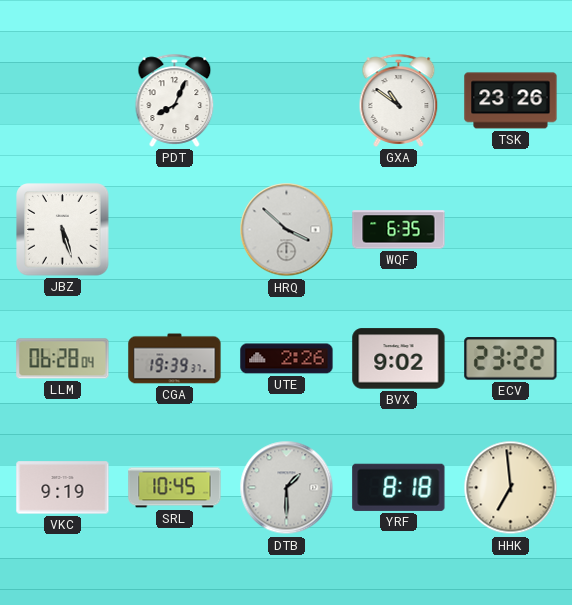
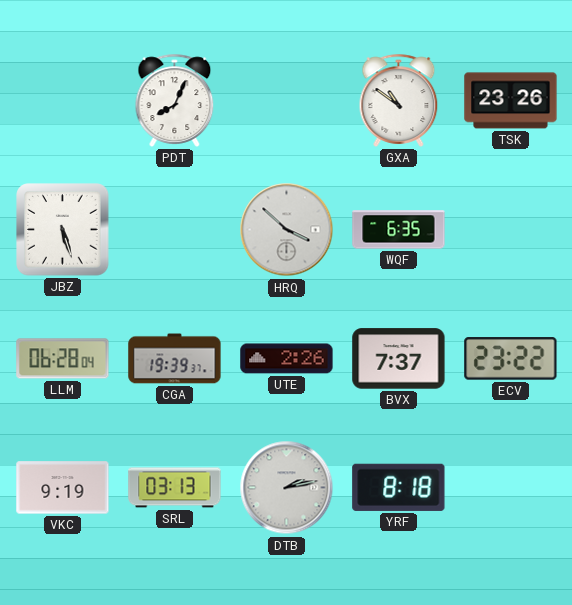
BVX: 9:02 -> 7:37 (399, 359)
SRL: 10:45 -> 03:13 (175, 488)
DTB: 1:30 -> 2:13 (287, 488)
HHK: 6:59 -> none (511, 488)
